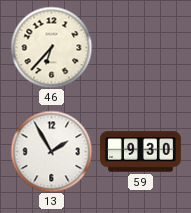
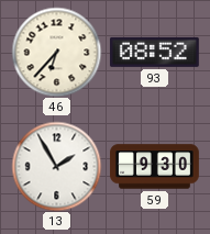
93: none -> 08:52 (154, 52)
